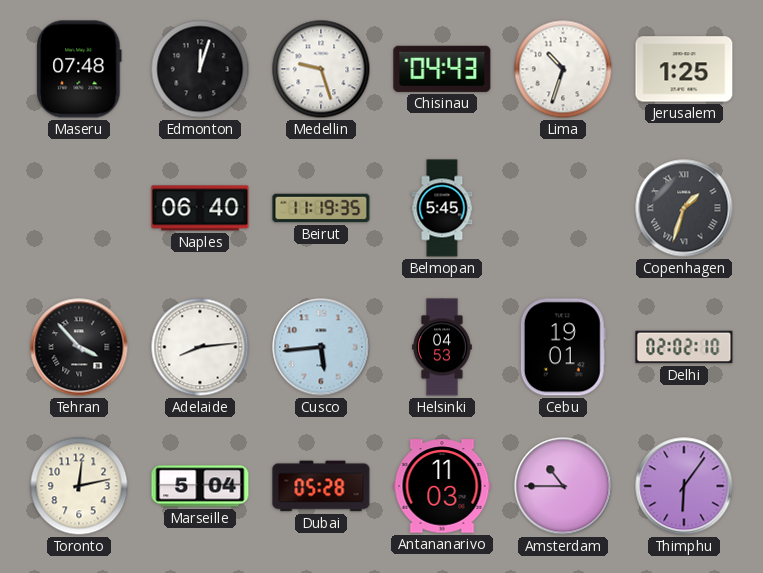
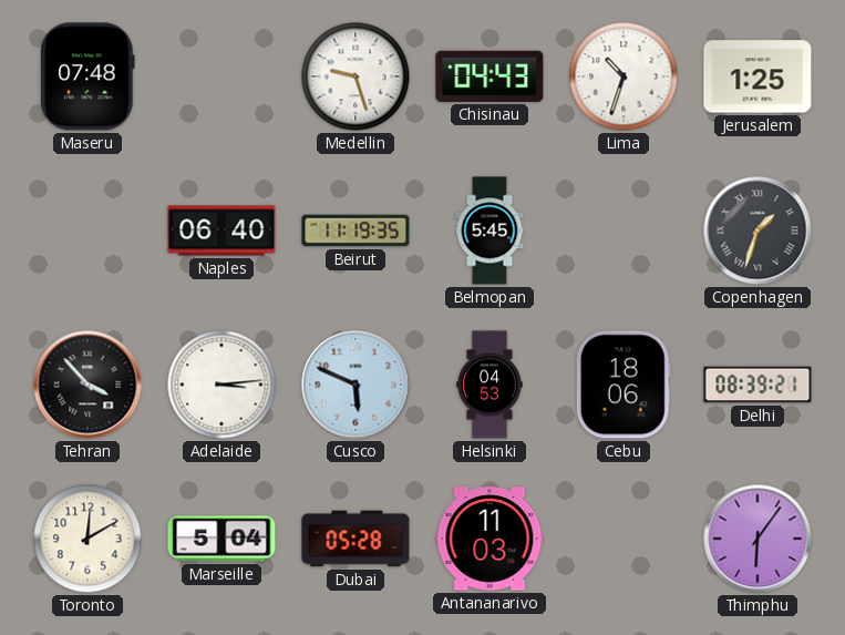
Edmonton: 12:03 -> none (200, 69)
Adelaide: 8:14 -> 3:14 (221, 385)
Cusco: 5:44 -> 5:49 (355, 385)
Cebu: 19:01 -> 18:06 (624, 385)
Delhi: 02:02 -> 08:39 (758, 385)
Toronto: 12:13 -> 12:10 (87, 539)
Amsterdam: 10:45 -> none (563, 486)
